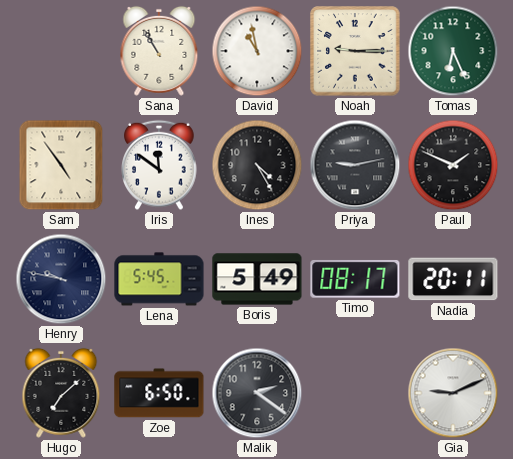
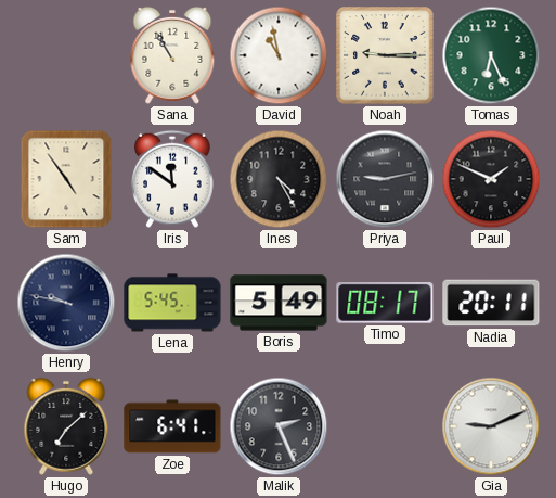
Zoe: 6:50 -> 6:41 (172, 426)
Malik: 2:21 -> 2:26 (279, 426)
